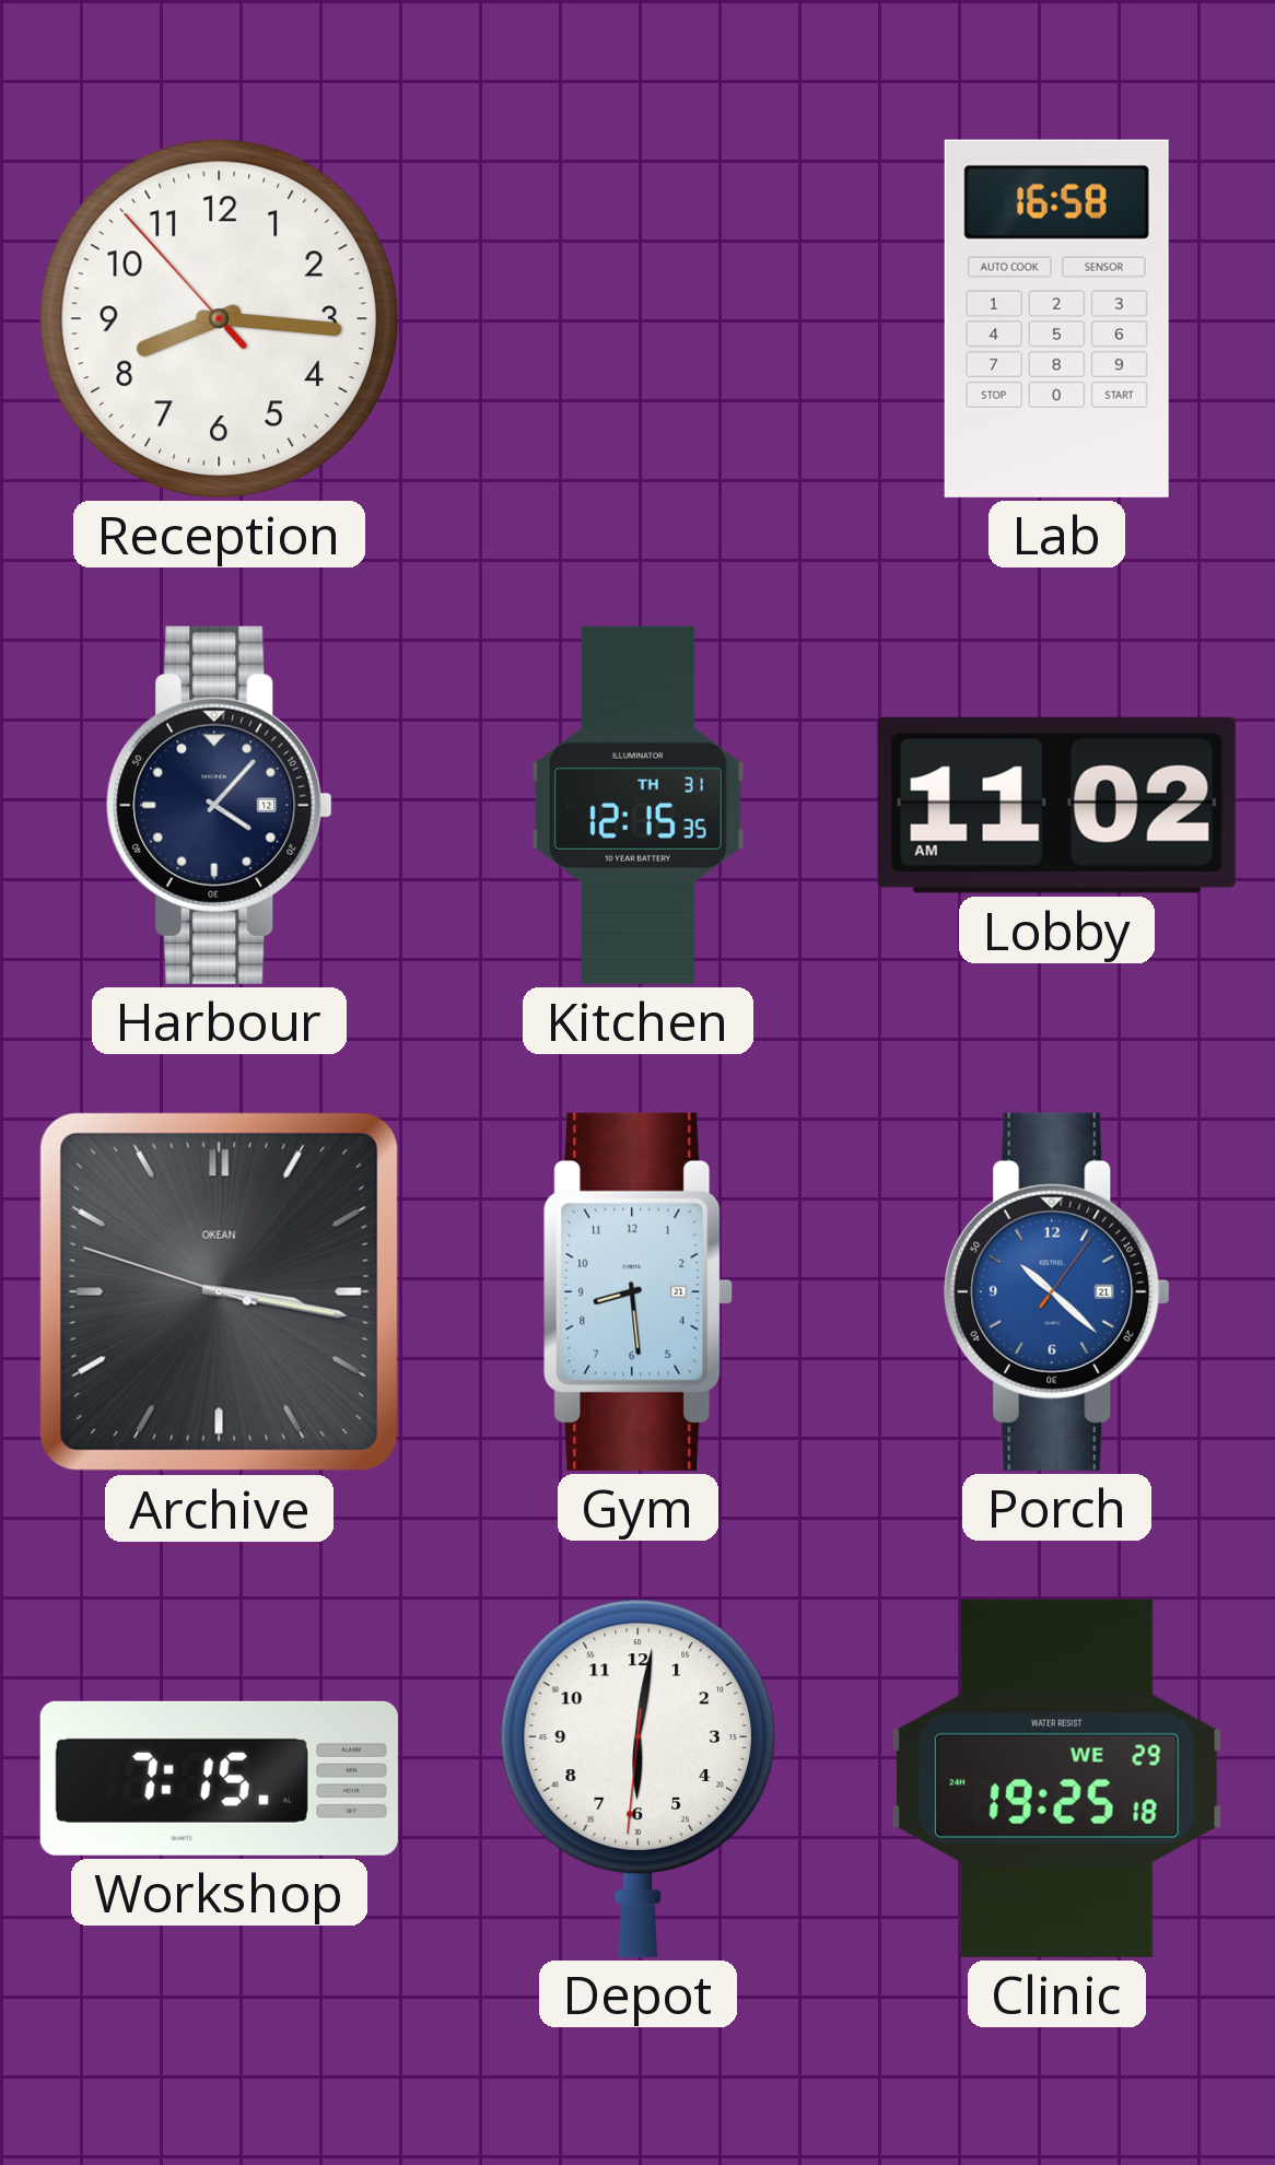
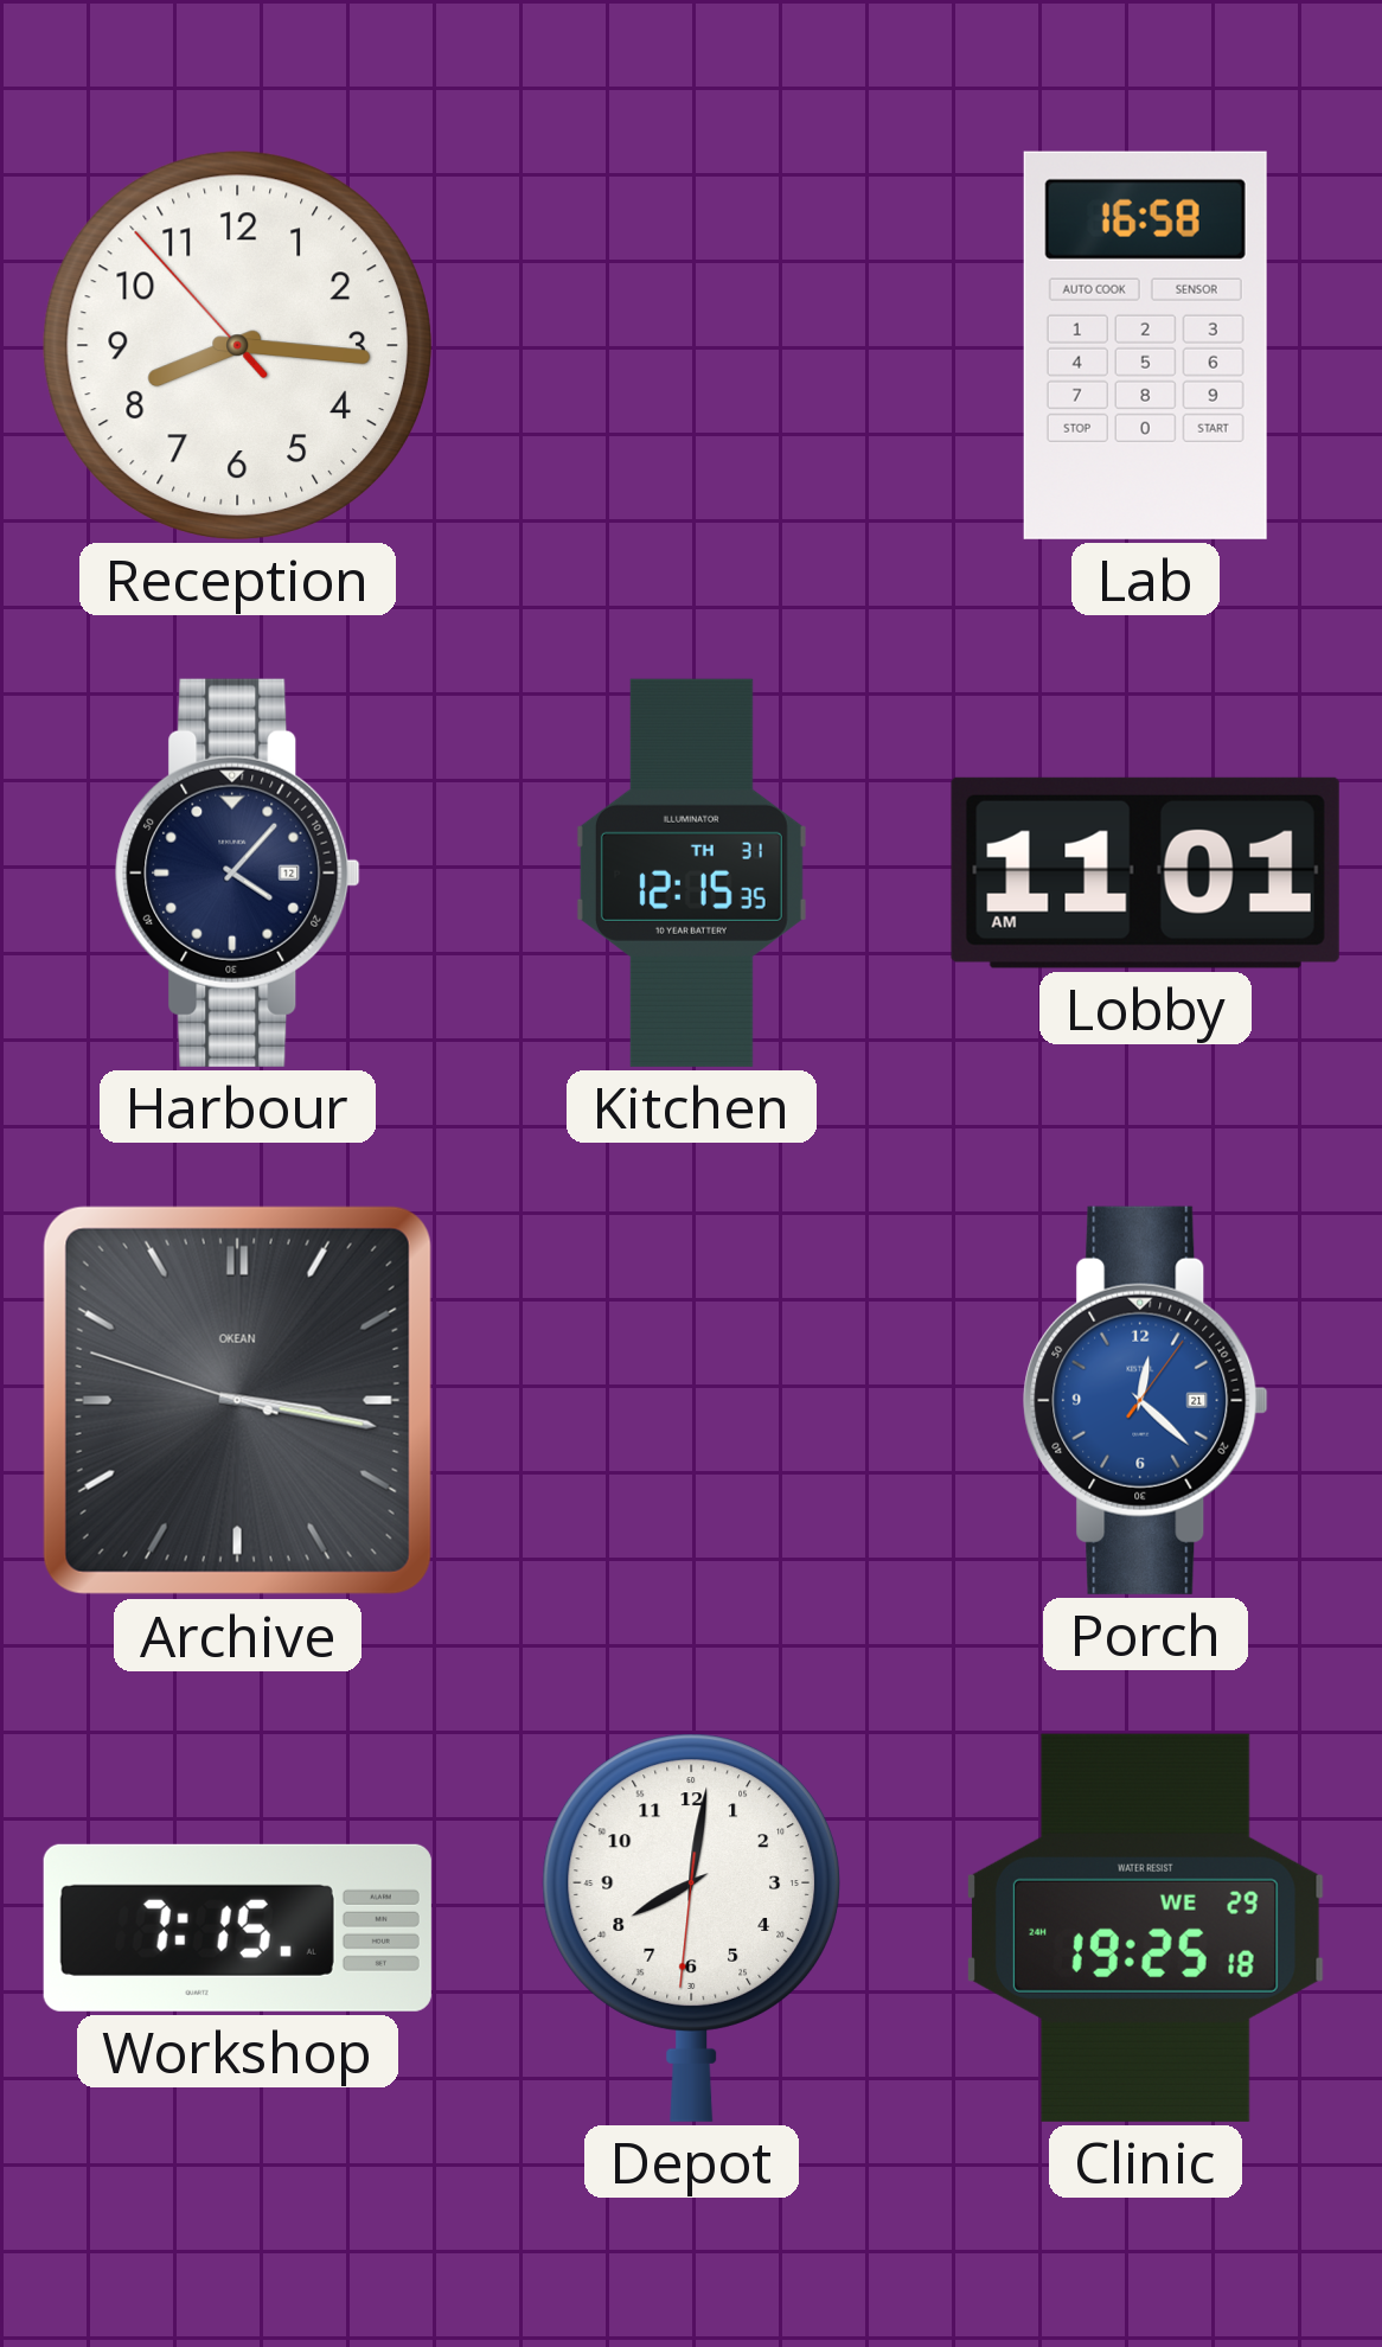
Lobby: 11:02 -> 11:01 (1145, 872)
Gym: 8:29 -> none (639, 1291)
Porch: 10:22 -> 12:22 (1146, 1400)
Depot: 6:01 -> 8:01 (691, 1927)
